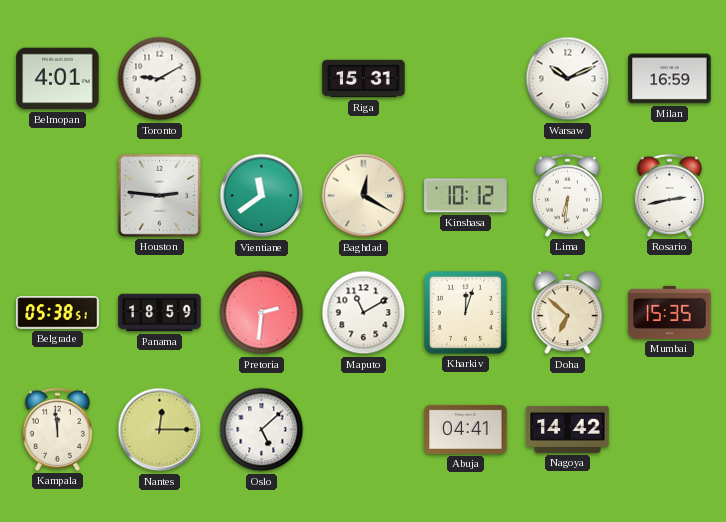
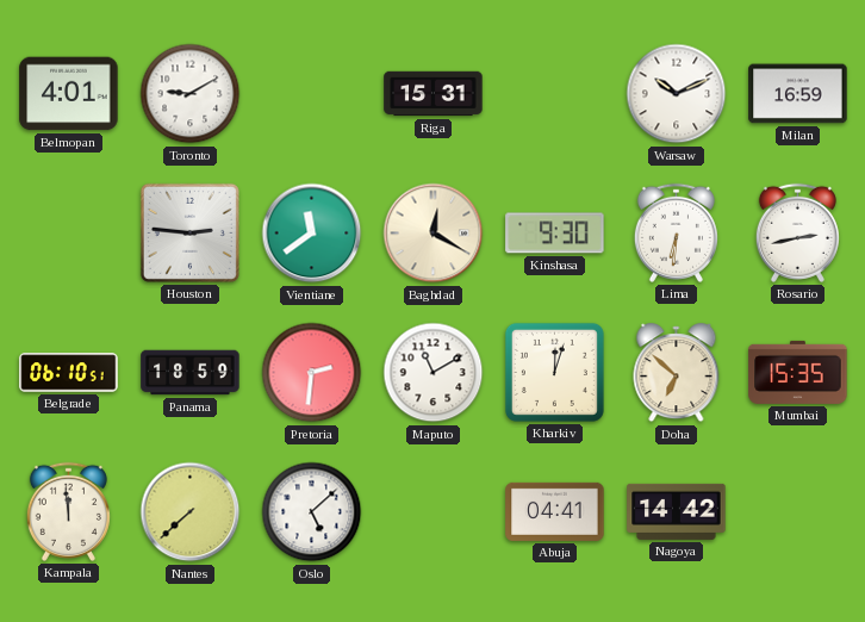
Kinshasa: 10:12 -> 9:30 (555, 234)
Belgrade: 05:38 -> 06:10 (69, 373)
Nantes: 12:15 -> 7:38 (191, 512)
